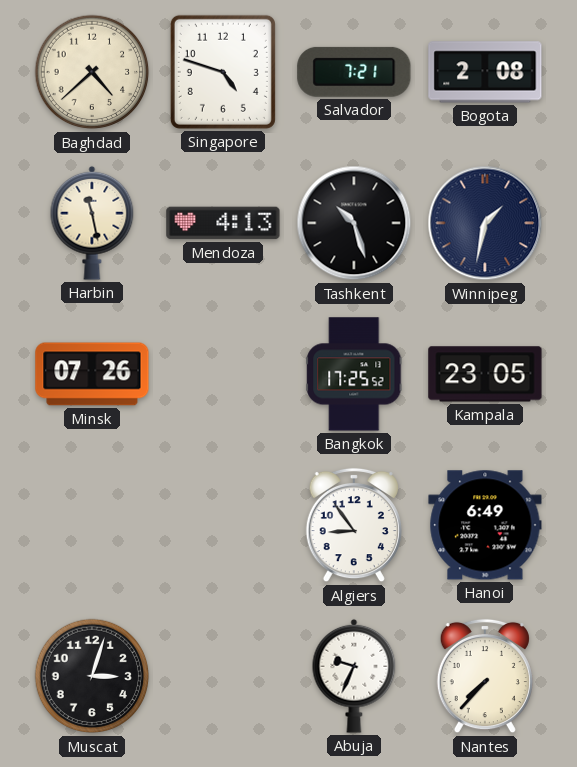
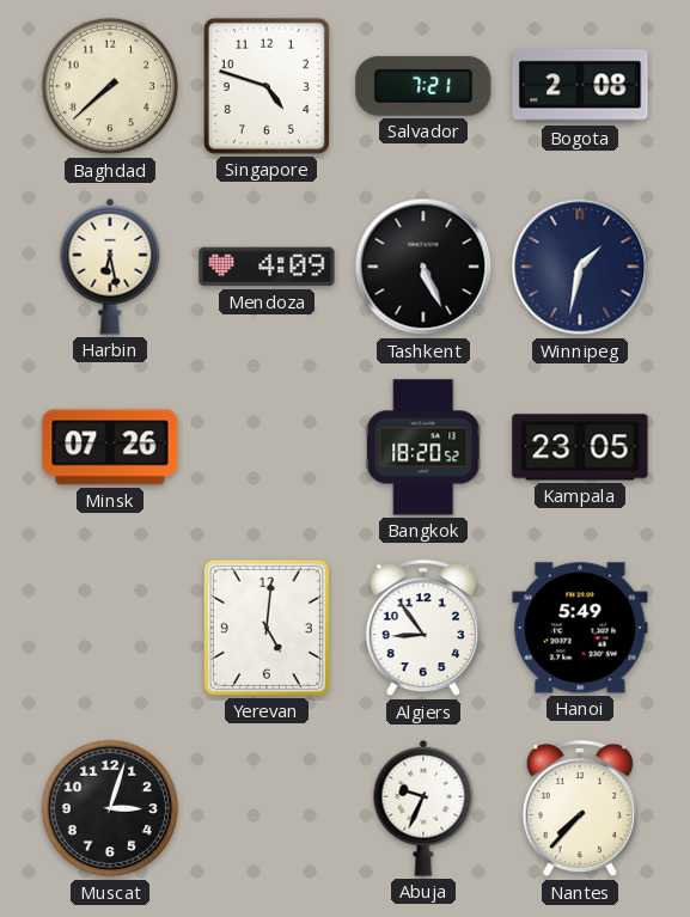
Baghdad: 4:38 -> 7:38 (110, 86)
Harbin: 11:28 -> 6:28 (110, 267)
Mendoza: 4:13 -> 4:09 (267, 267)
Tashkent: 10:27 -> 5:26 (423, 267)
Bangkok: 17:25 -> 18:20 (423, 447)
Yerevan: none -> 5:01 (267, 628)
Hanoi: 6:49 -> 5:49 (580, 628)
